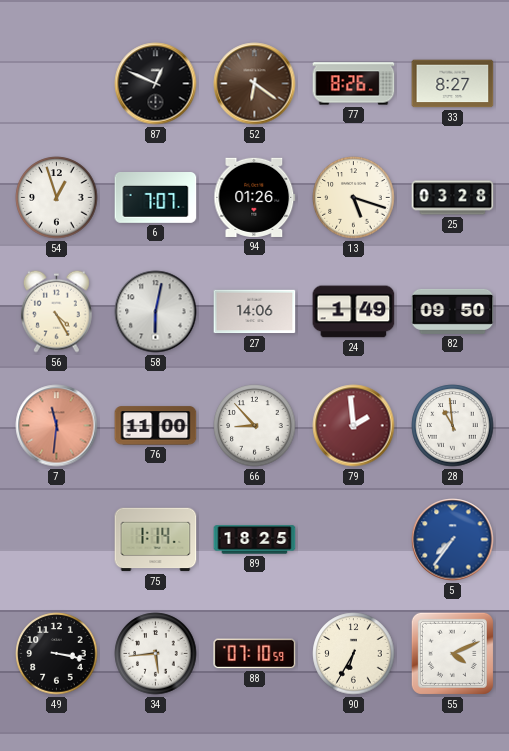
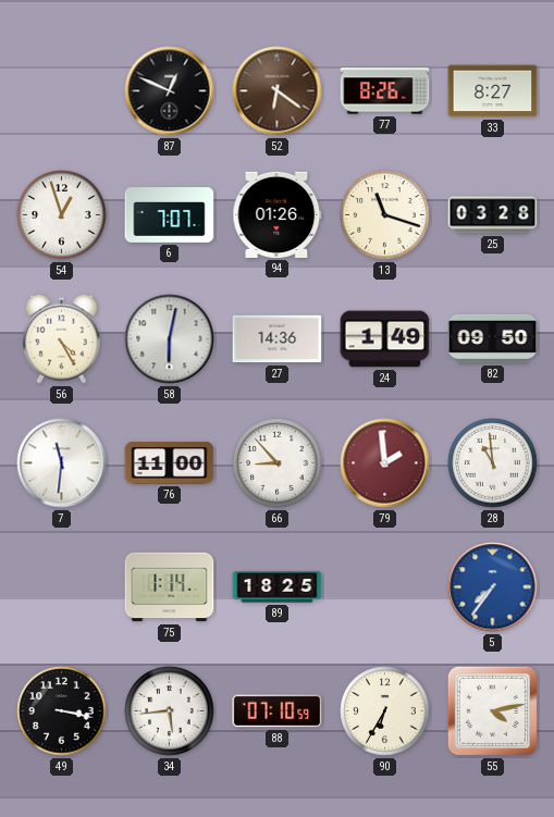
13: 5:18 -> 11:18 (385, 215)
27: 14:06 -> 14:36 (278, 339)
7 dial: salmon -> white (62, 463)
55: 4:11 -> 4:13 (492, 710)
